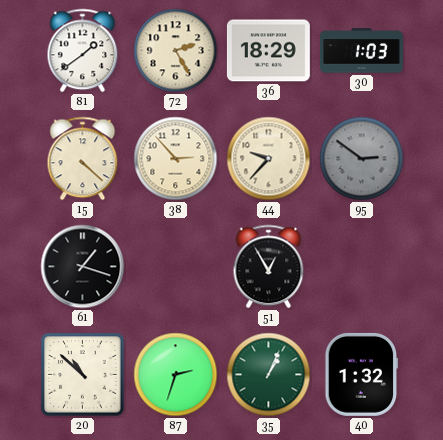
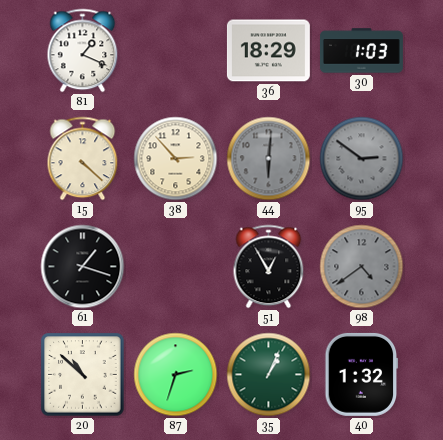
81: 1:39 -> 1:19 (83, 51)
72: 2:25 -> none (176, 51)
44: 9:37 -> 6:01 (269, 159)
44 dial: cream -> grey (269, 159)
98: none -> 4:39 (362, 267)
